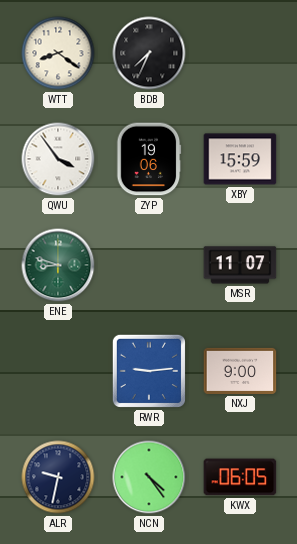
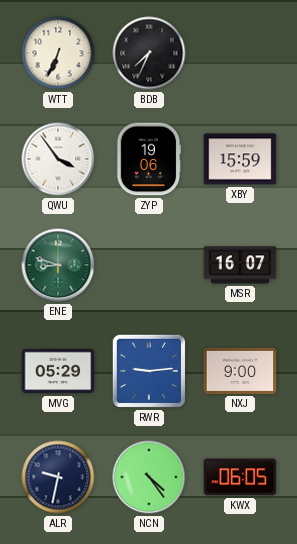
WTT: 8:21 -> 6:34 (58, 53)
MSR: 11:07 -> 16:07 (240, 265)
MVG: none -> 05:29 (58, 371)
